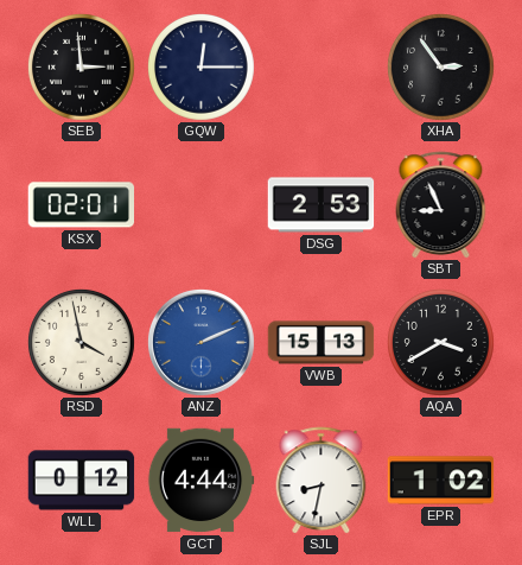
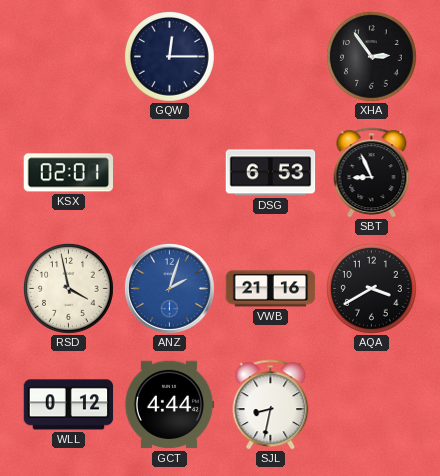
SEB: 2:59 -> none (81, 66)
DSG: 2:53 -> 6:53 (271, 173)
ANZ: 2:11 -> 2:03 (169, 288)
VWB: 15:13 -> 21:16 (271, 289)
EPR: 1:02 -> none (441, 481)
